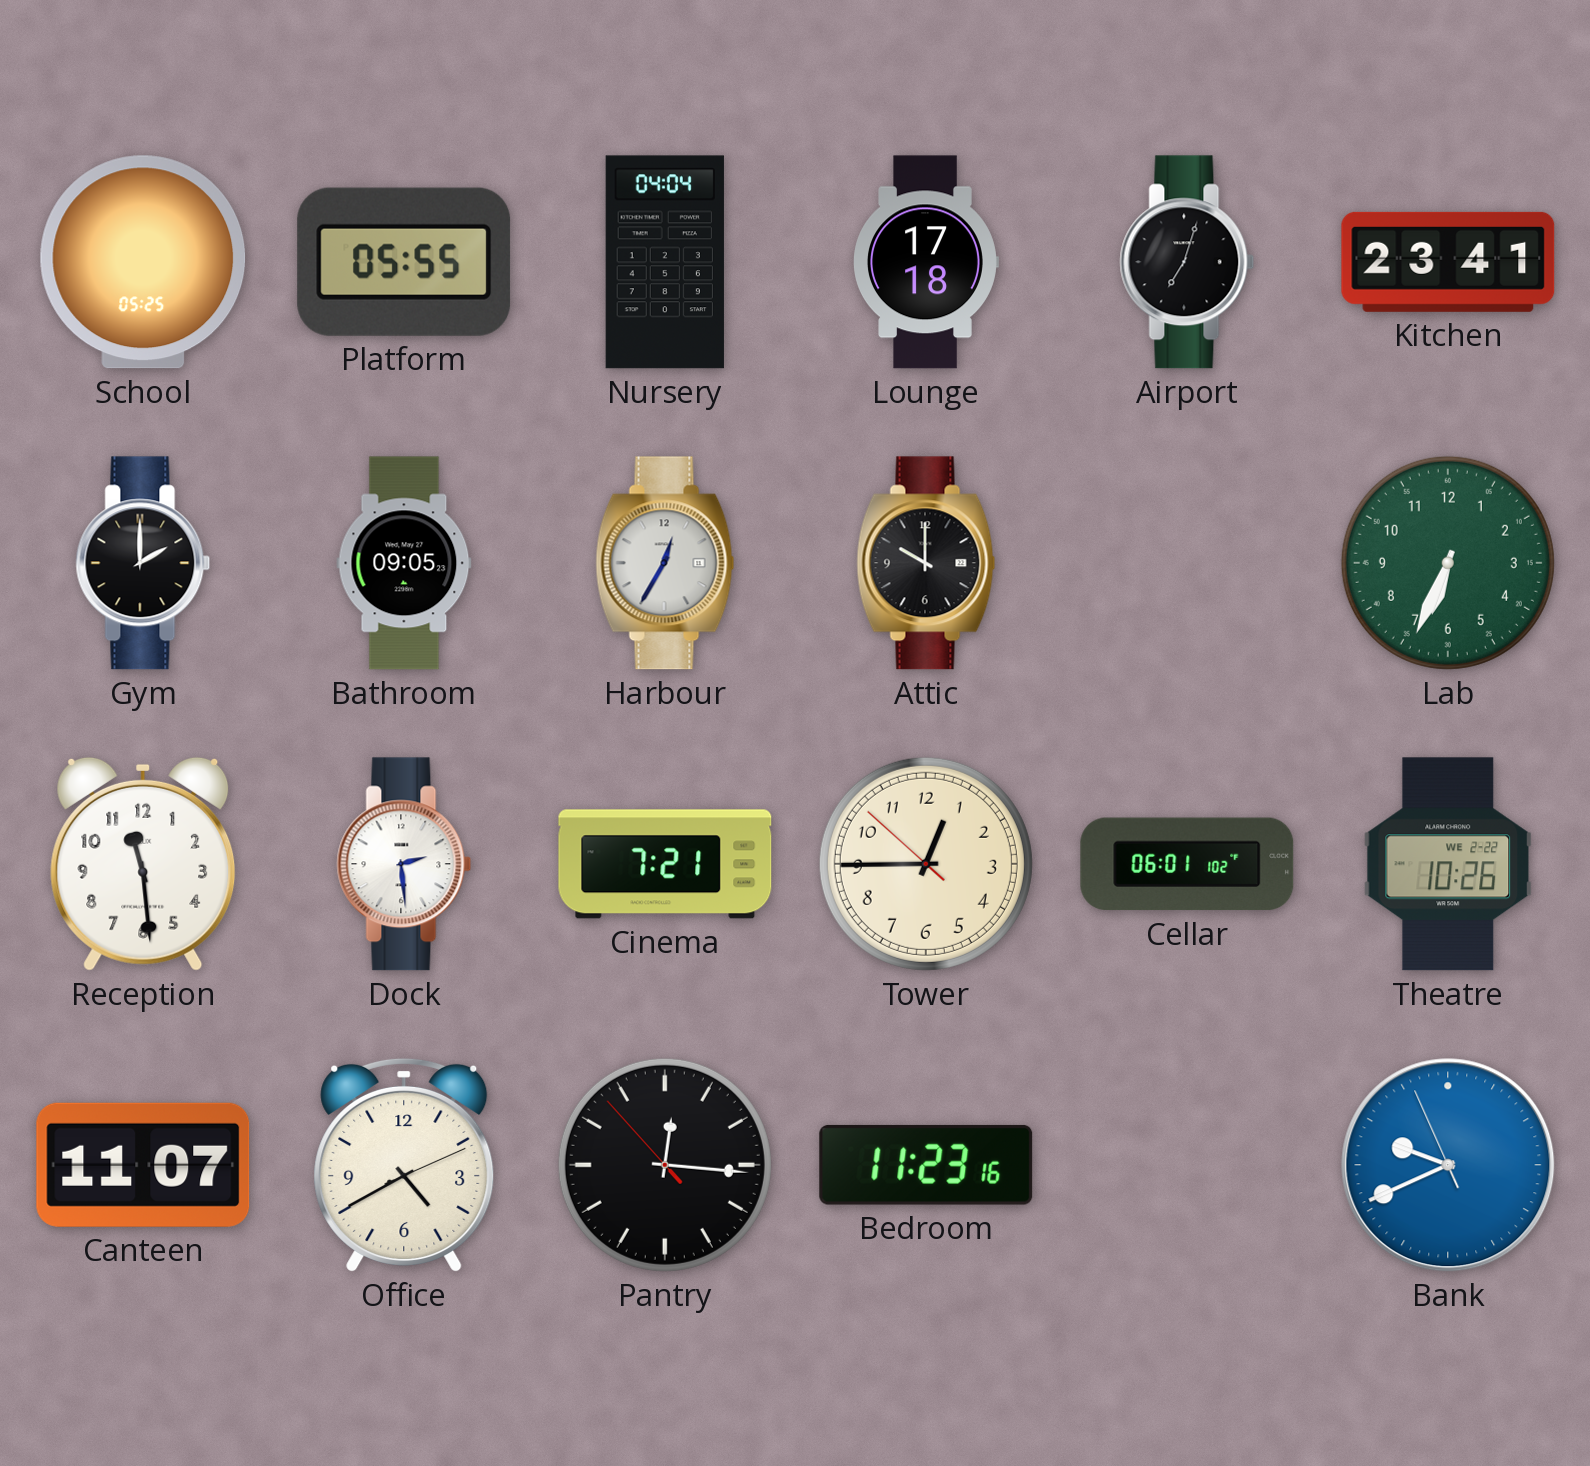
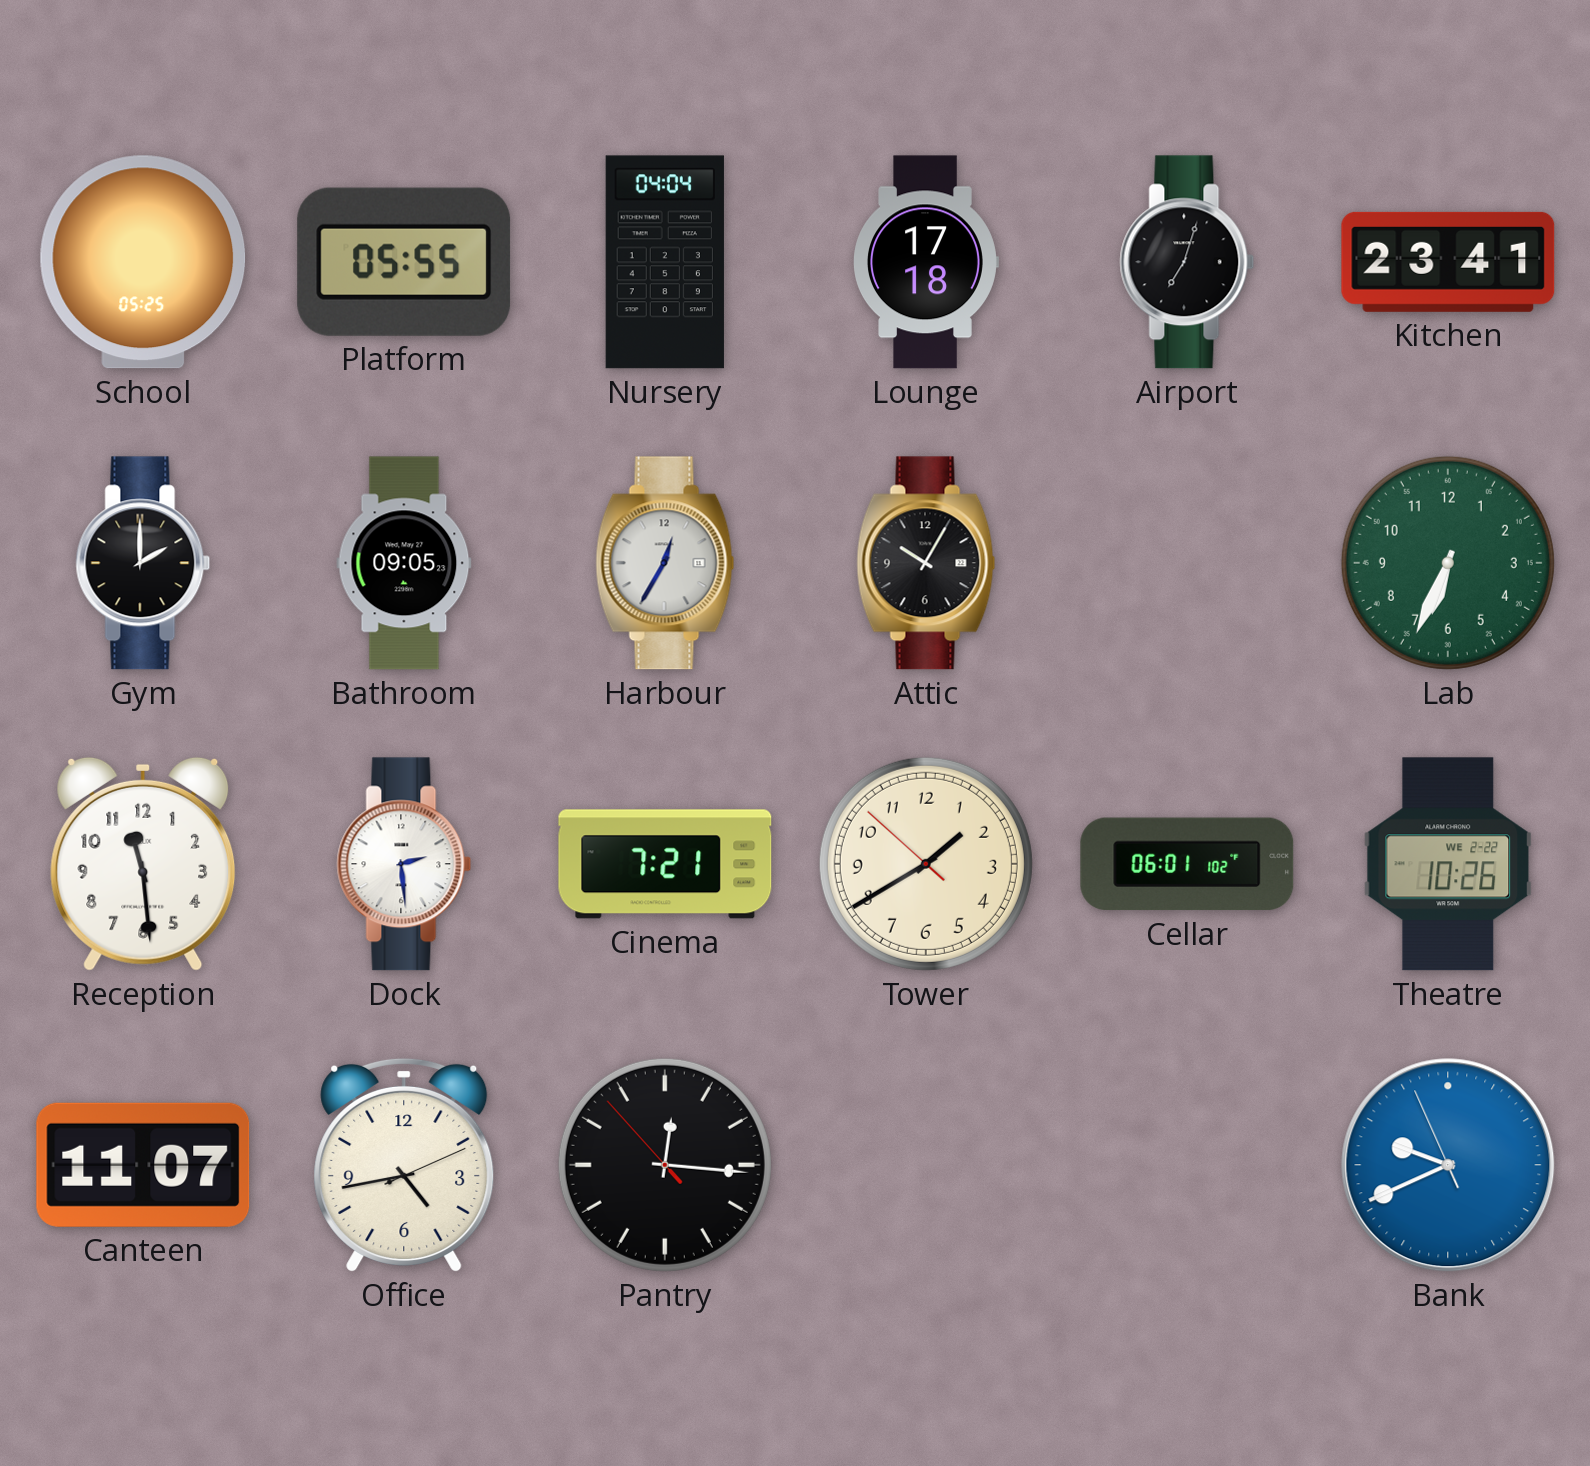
Attic: 10:00 -> 10:05 (926, 563)
Tower: 12:44 -> 1:39 (926, 864)
Office: 4:40 -> 4:43 (404, 1165)
Bedroom: 11:23 -> none (926, 1165)
